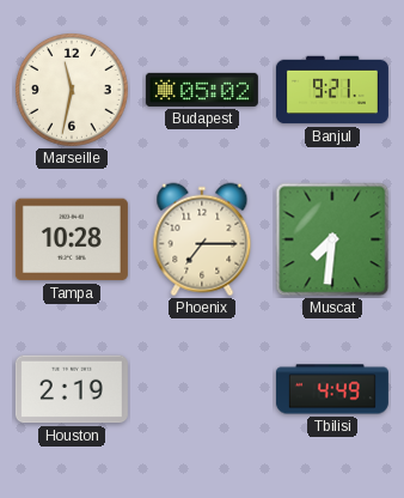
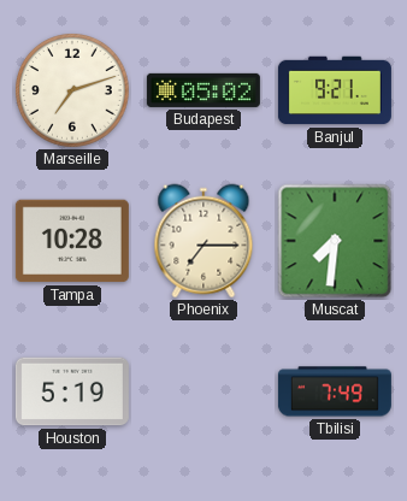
Marseille: 11:32 -> 7:12 (73, 92)
Houston: 2:19 -> 5:19 (72, 391)
Tbilisi: 4:49 -> 7:49 (335, 391)
